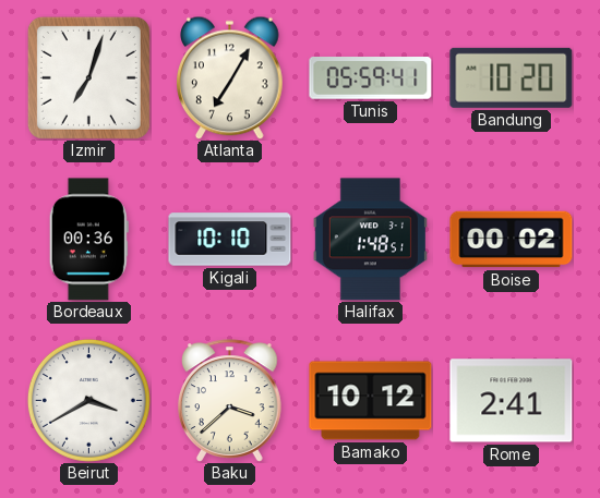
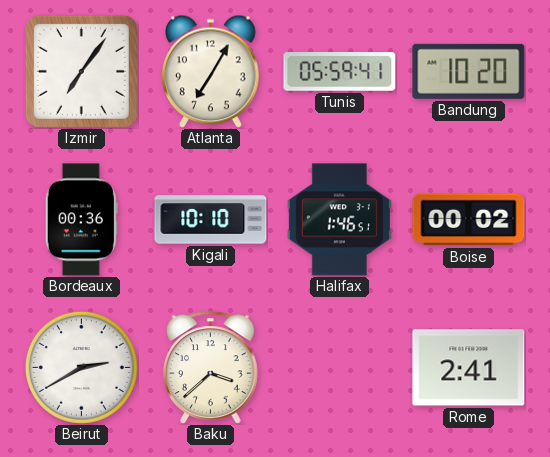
Izmir: 7:03 -> 7:06 (81, 71)
Halifax: 1:48 -> 1:46 (339, 220)
Beirut: 3:40 -> 2:40 (81, 367)
Bamako: 10:12 -> none (371, 401)
